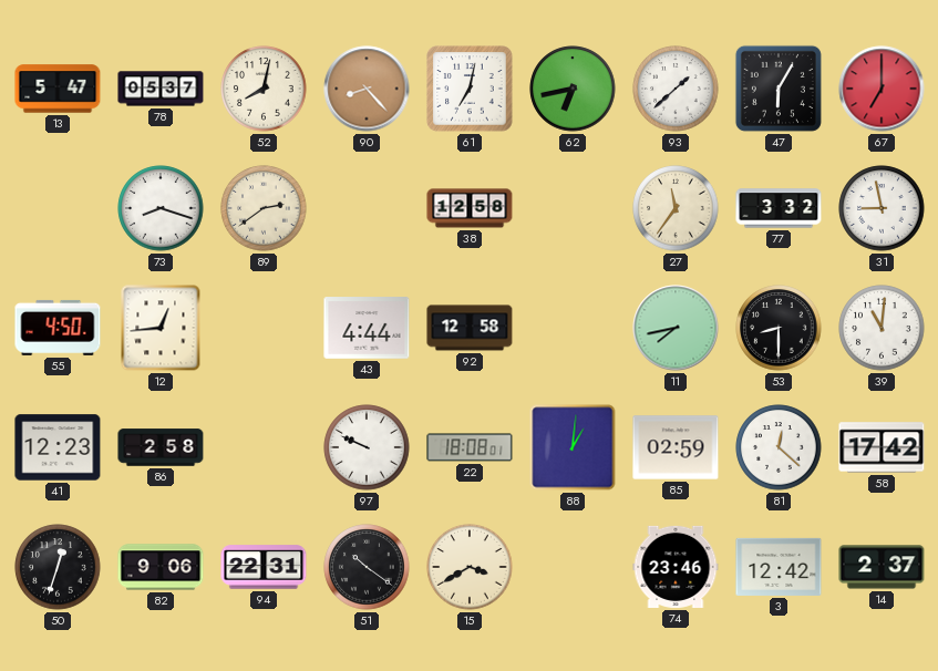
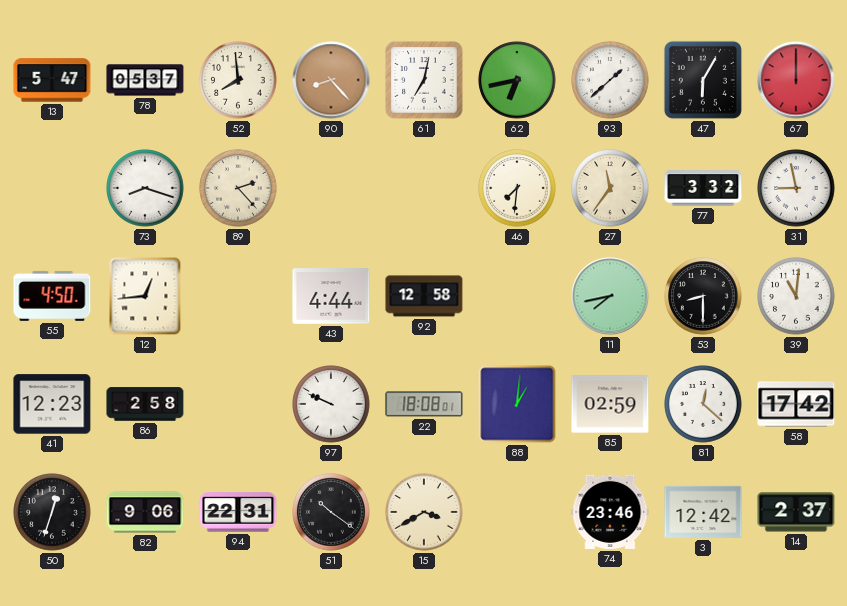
52: 8:02 -> 7:59 (238, 80)
67: 7:00 -> 12:00 (796, 80)
89: 2:39 -> 2:23 (238, 188)
38: 12:58 -> none (470, 208)
46: none -> 7:31 (517, 188)
